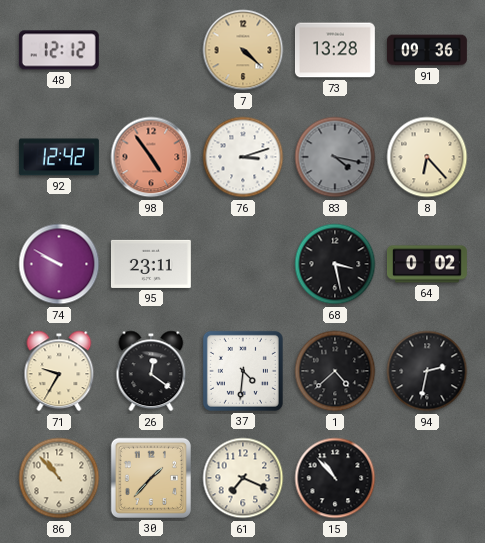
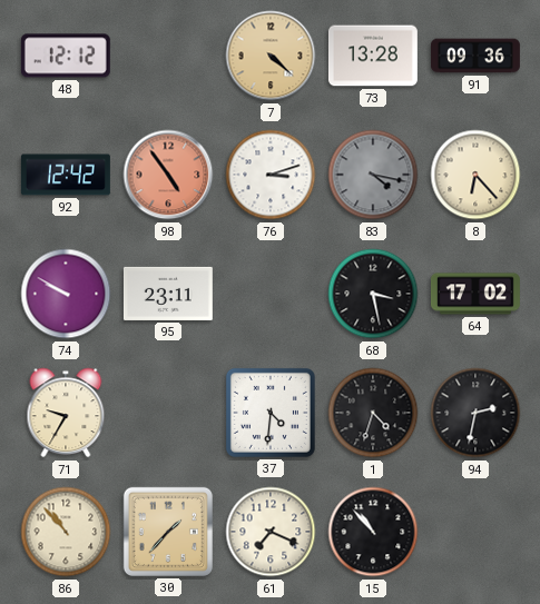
64: 0:02 -> 17:02 (475, 294)
26: 12:21 -> none (151, 371)
1: 4:38 -> 4:33 (373, 413)
